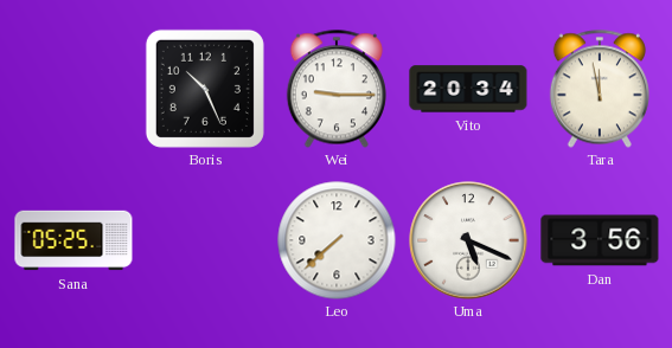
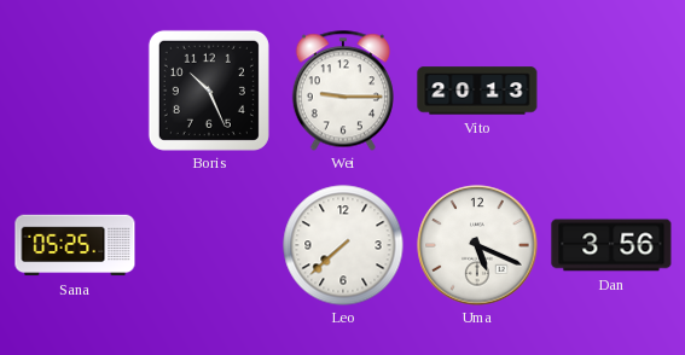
Vito: 20:34 -> 20:13 (477, 91)
Tara: 11:58 -> none (600, 89)
